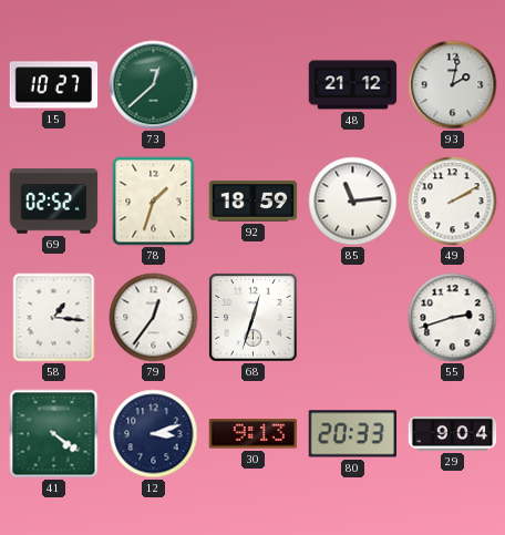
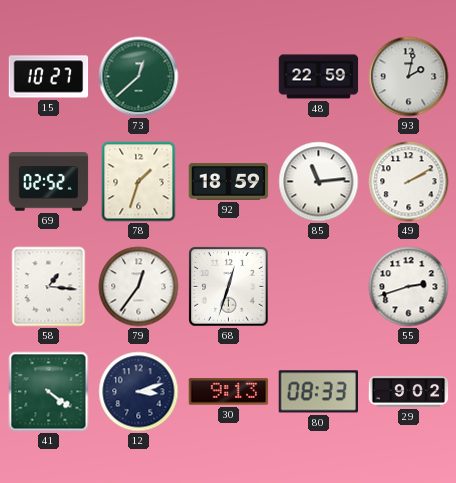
48: 21:12 -> 22:59 (319, 77)
80: 20:33 -> 08:33 (318, 392)
29: 9:04 -> 9:02 (409, 391)
